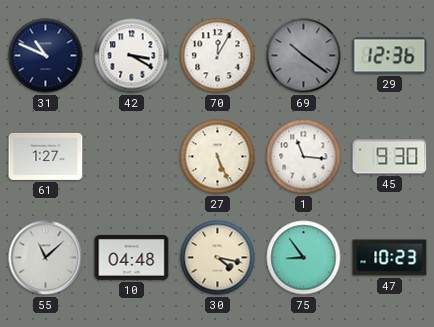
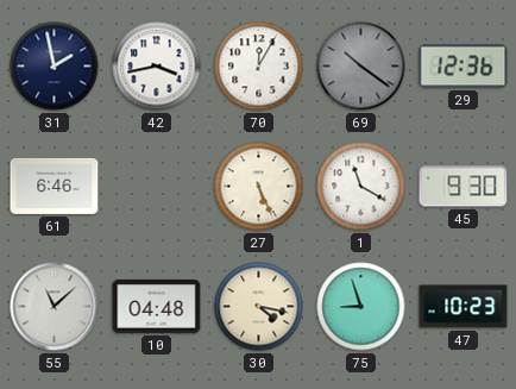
31: 10:49 -> 1:58 (55, 67)
42: 3:20 -> 3:43 (157, 67)
61: 1:27 -> 6:46 (55, 186)
1: 11:16 -> 11:20 (361, 187)
75: 8:54 -> 8:57 (361, 307)
